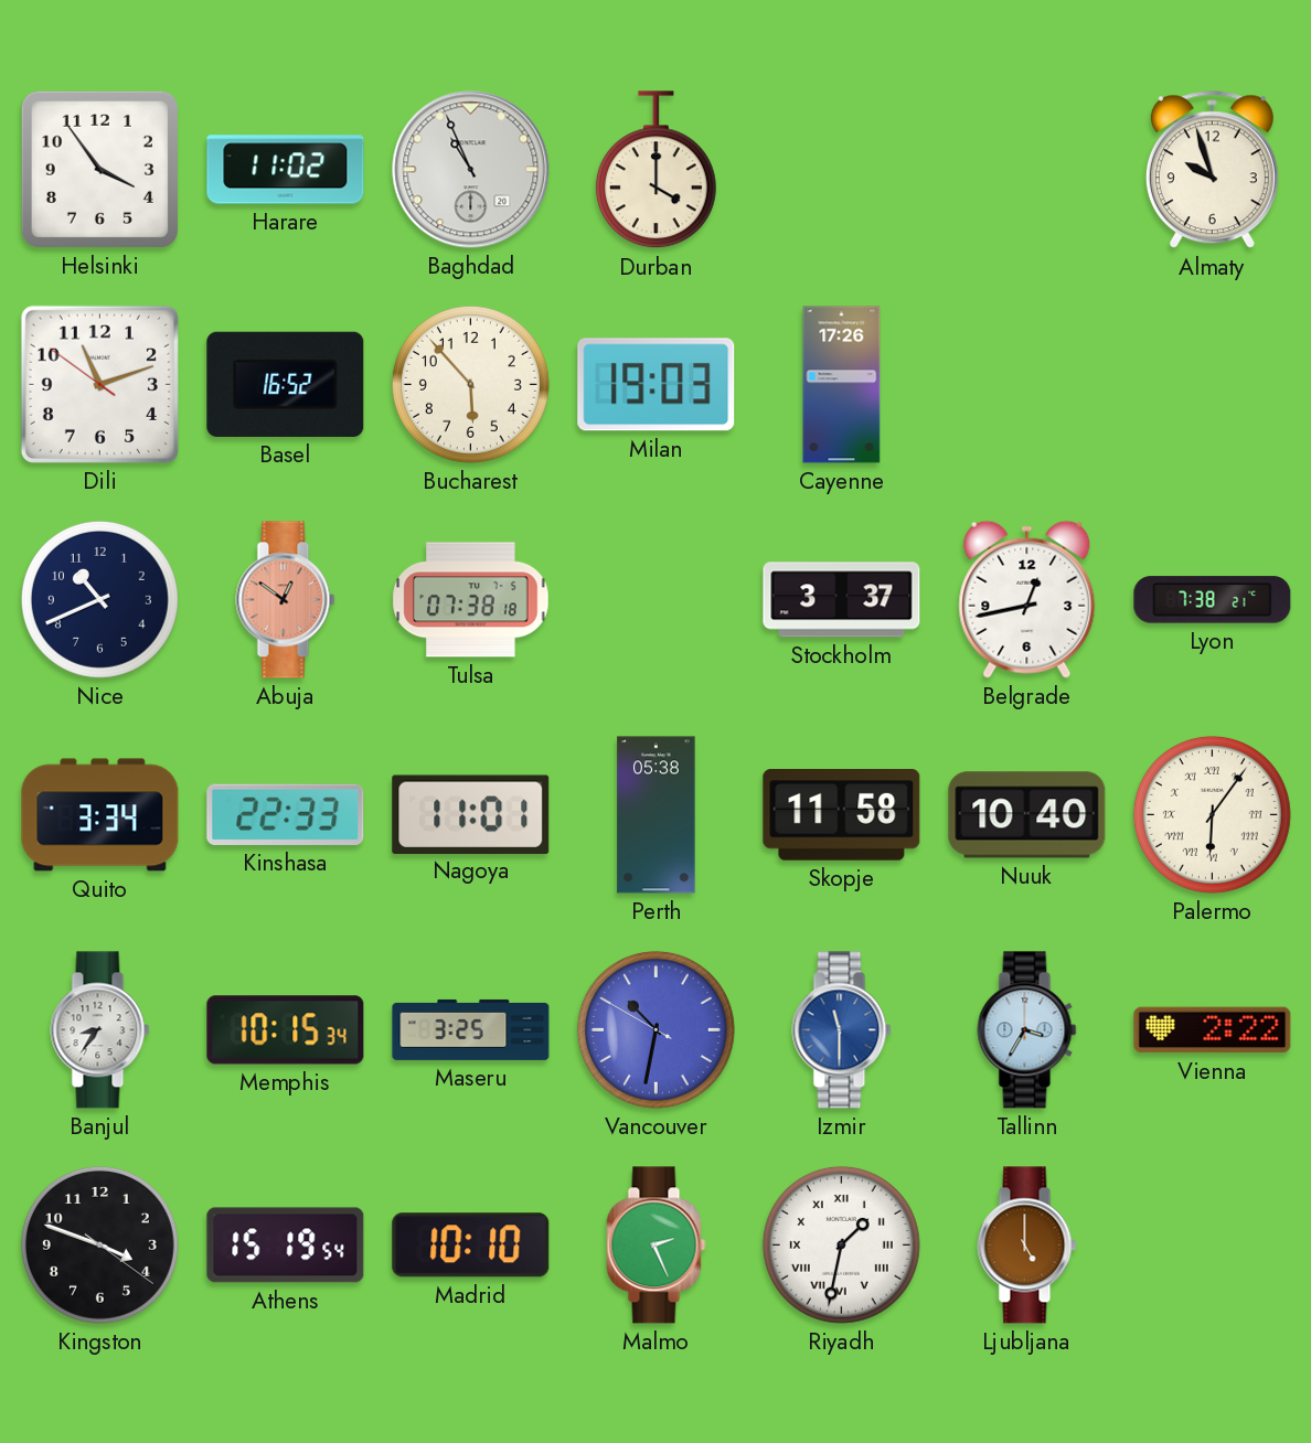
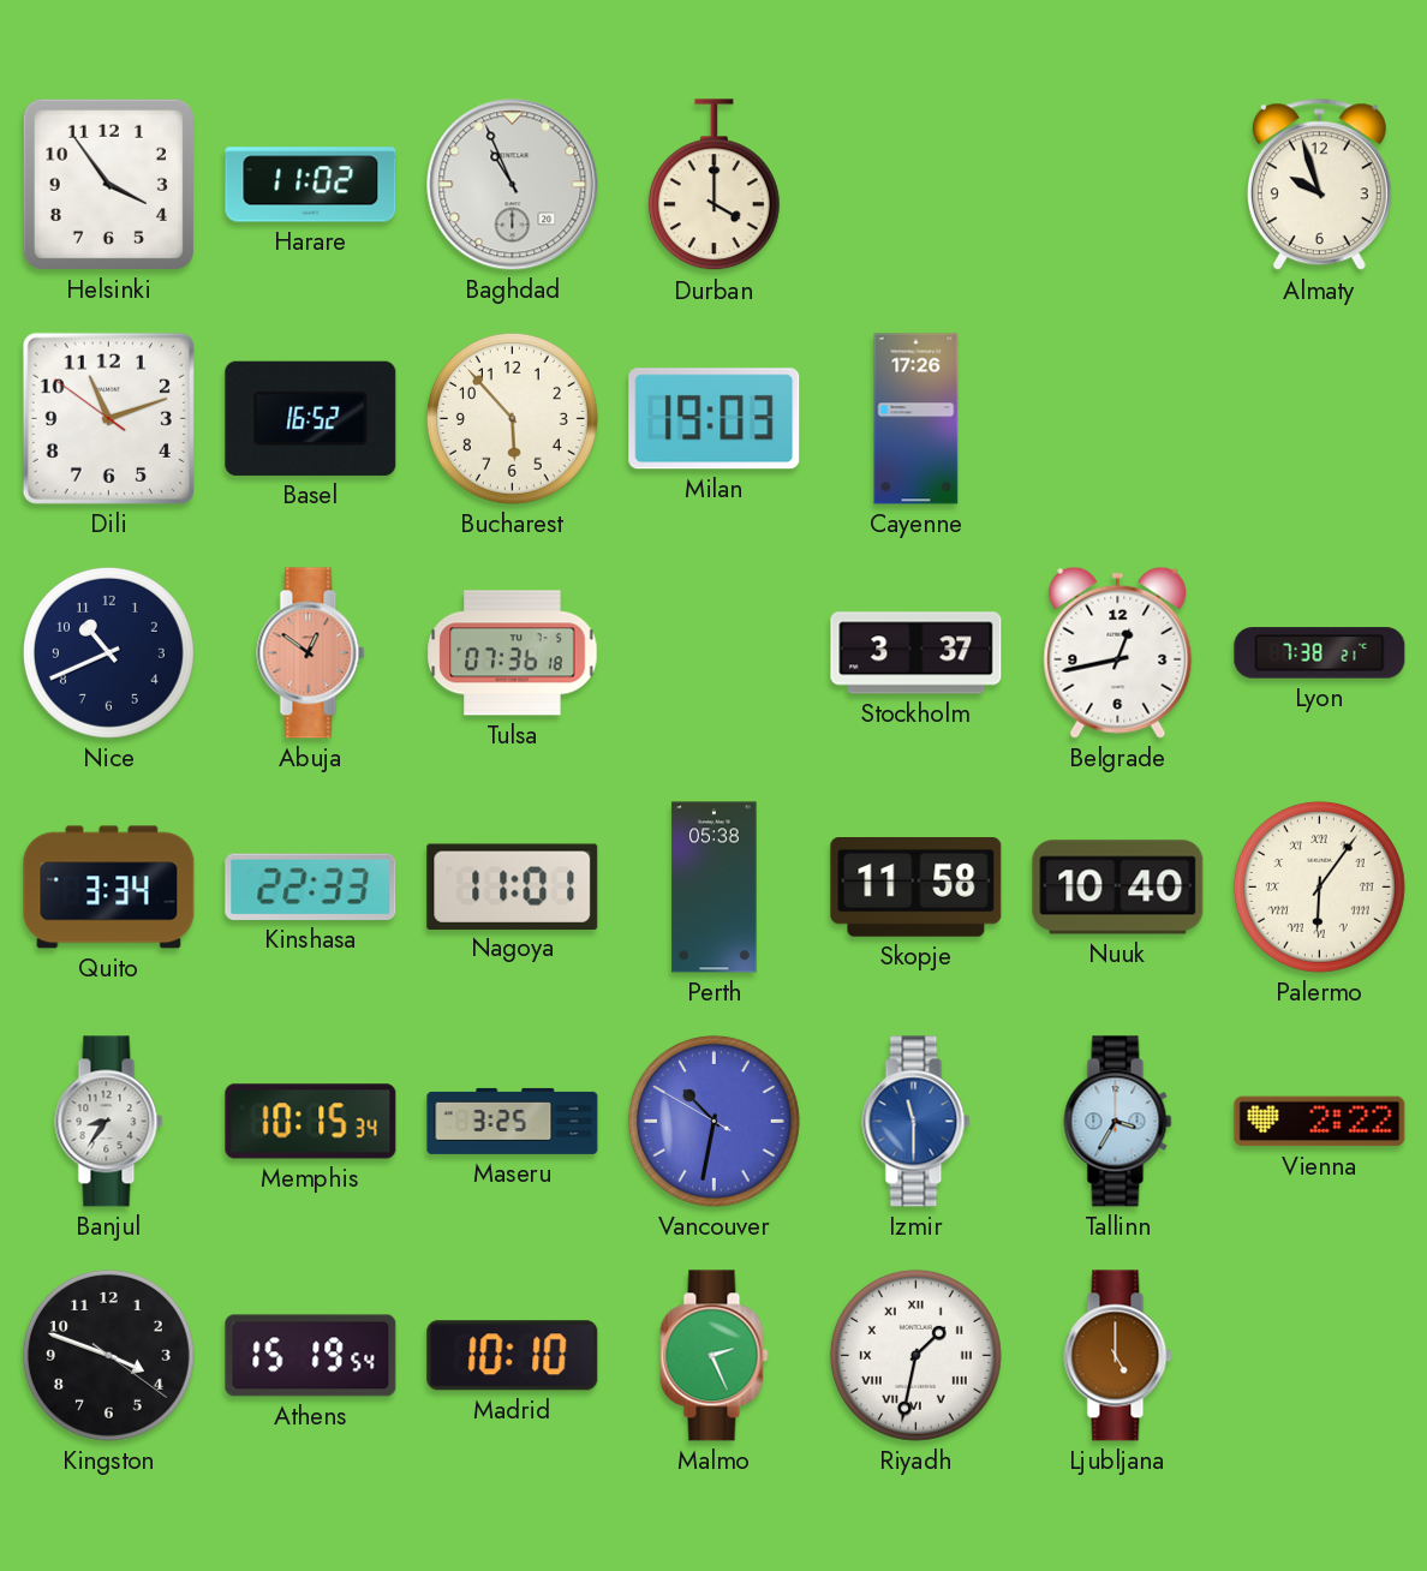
Tulsa: 07:38 -> 07:36 (513, 653)
